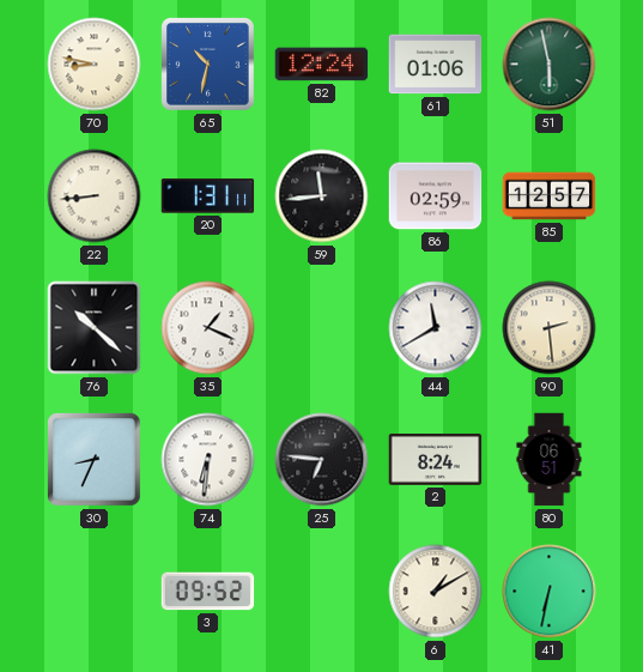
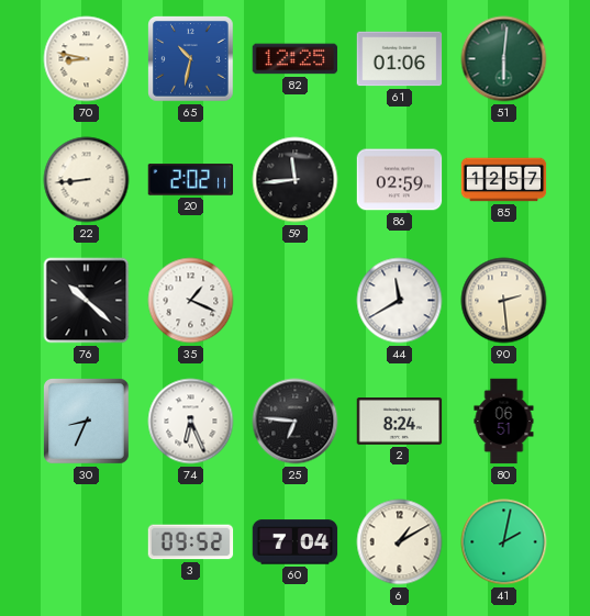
82: 12:24 -> 12:25 (296, 59)
51: 5:58 -> 6:01 (504, 59)
20: 1:31 -> 2:02 (191, 180)
74: 6:31 -> 6:26 (191, 422)
60: none -> 7:04 (296, 542)
41: 6:32 -> 2:02 (504, 542)
